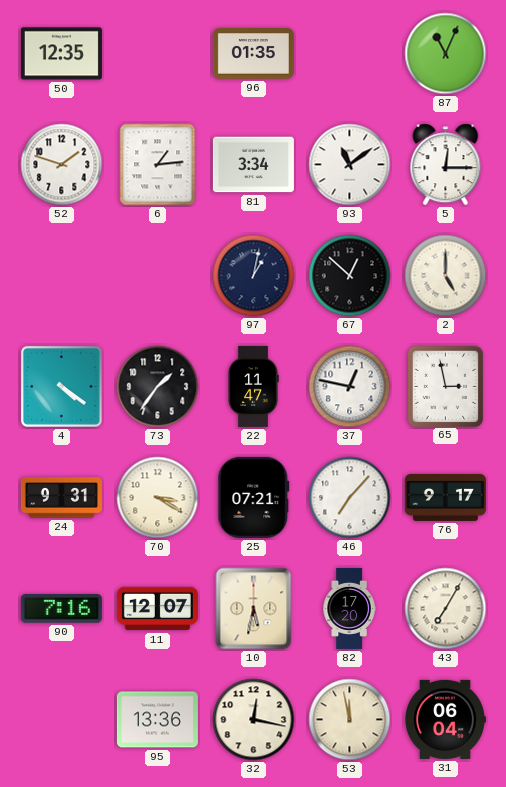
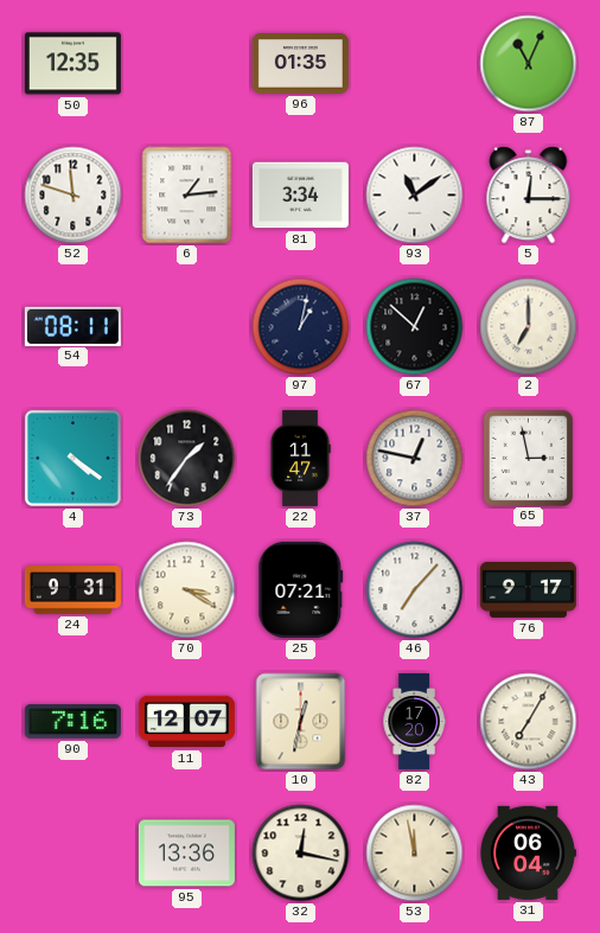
52: 1:48 -> 11:48 (74, 196)
54: none -> 08:11 (72, 326)
2: 5:00 -> 7:00 (529, 327)
10: 5:32 -> 12:32 (301, 722)
